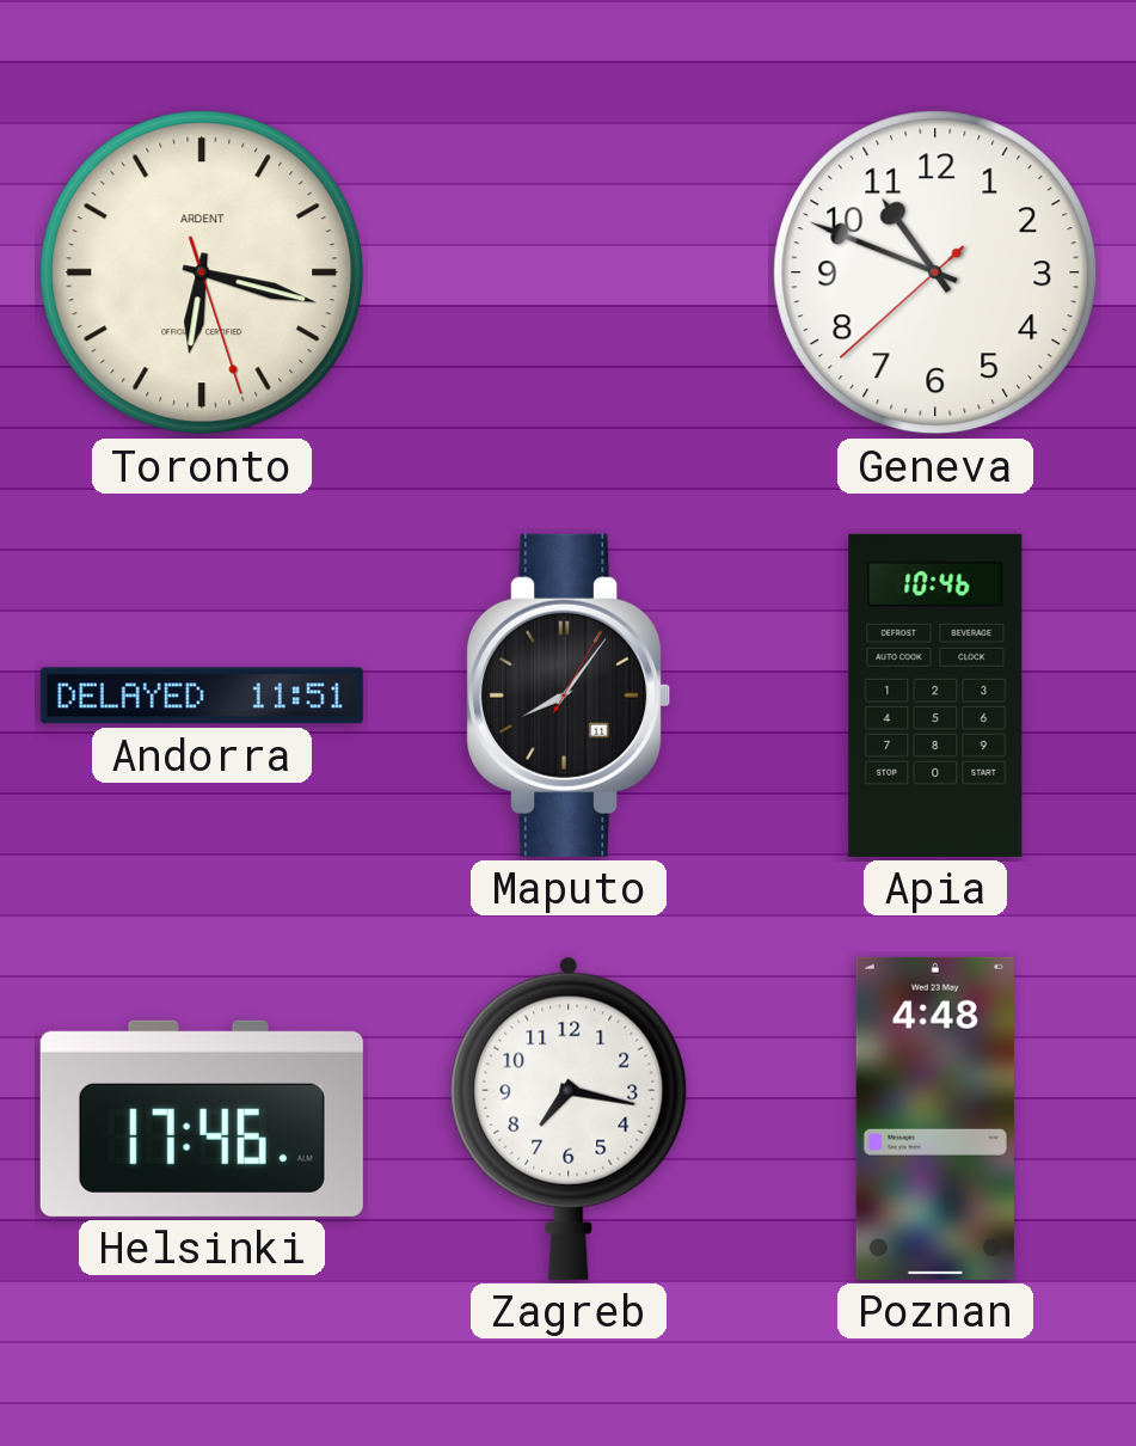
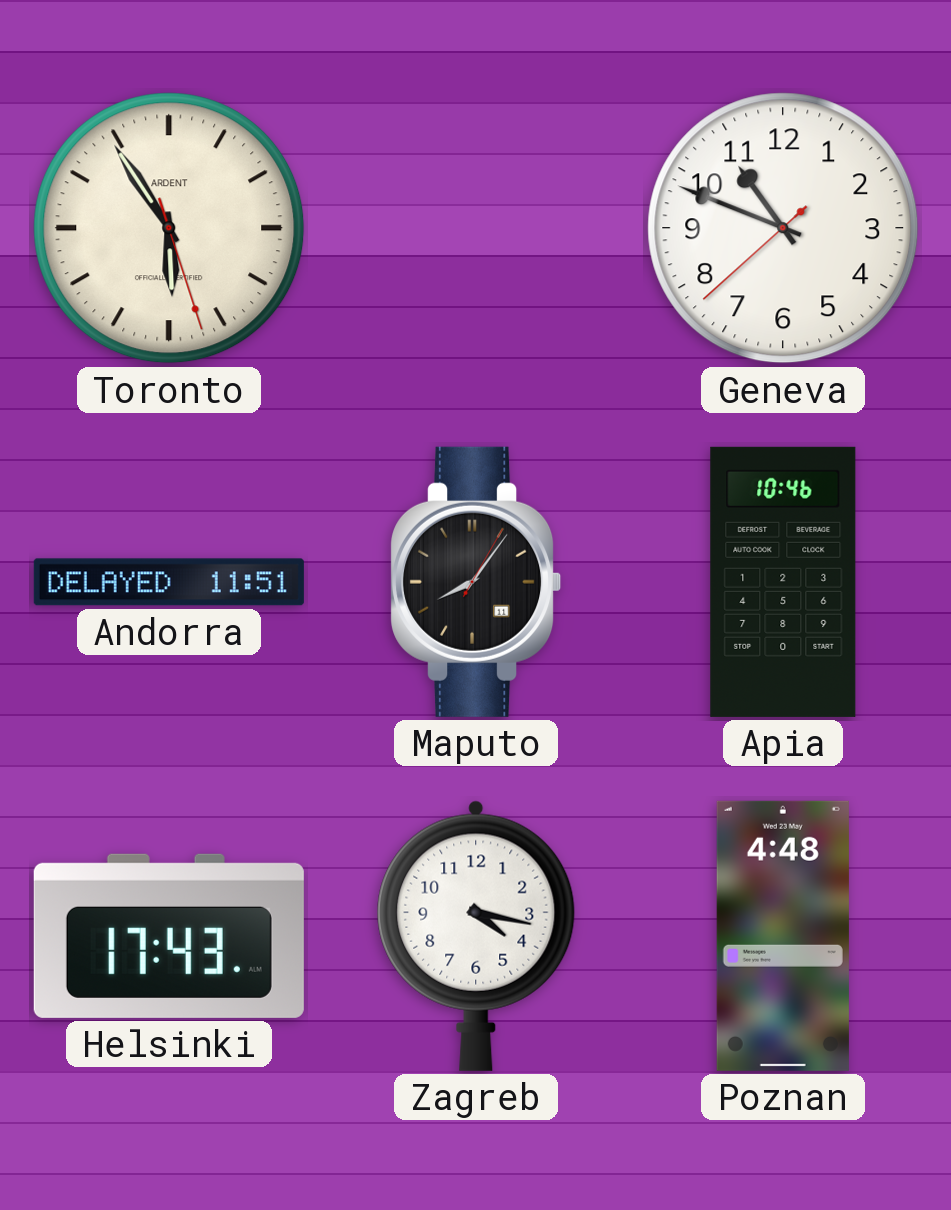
Toronto: 6:17 -> 5:54 (169, 228)
Helsinki: 17:46 -> 17:43 (169, 936)
Zagreb: 7:17 -> 4:17 (476, 936)
